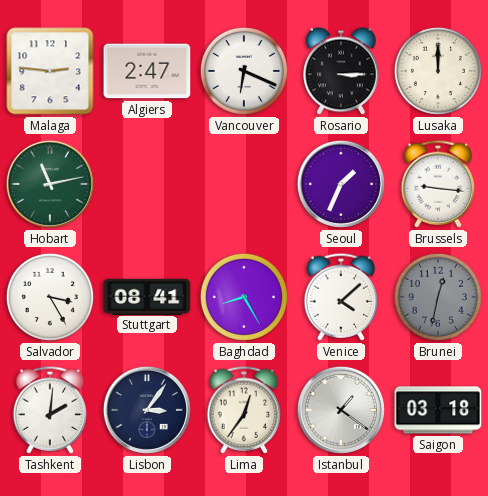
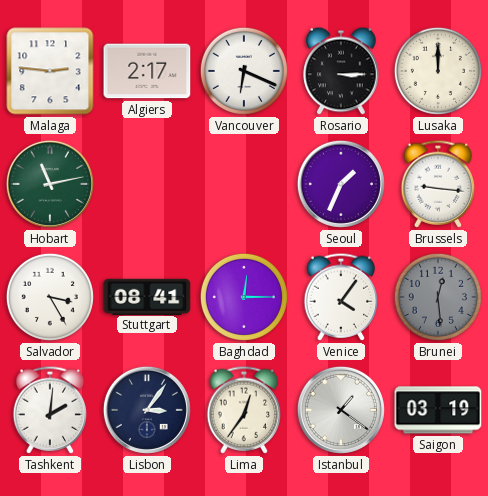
Algiers: 2:47 -> 2:17 (147, 71)
Baghdad: 8:25 -> 12:15 (244, 297)
Venice: 4:08 -> 4:06 (341, 297)
Brunei: 12:32 -> 12:29 (438, 297)
Saigon: 03:18 -> 03:19 (438, 410)
